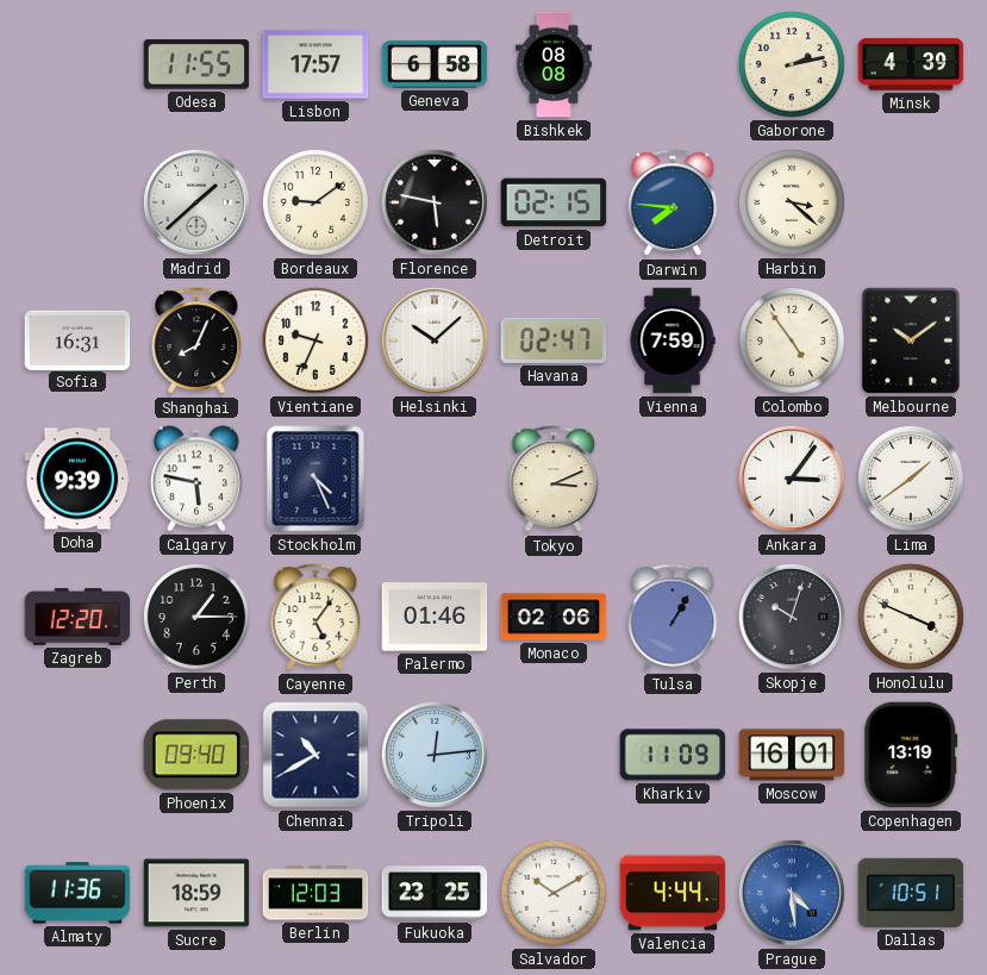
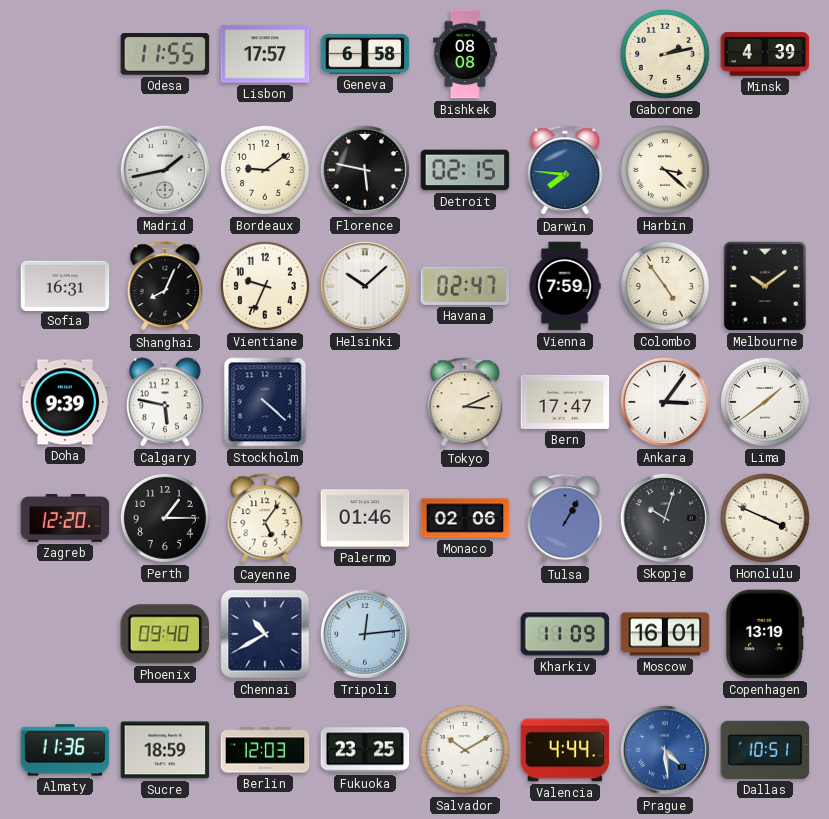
Madrid: 1:38 -> 1:43 (165, 170)
Stockholm: 4:26 -> 4:22 (265, 402)
Bern: none -> 17:47 (565, 402)
